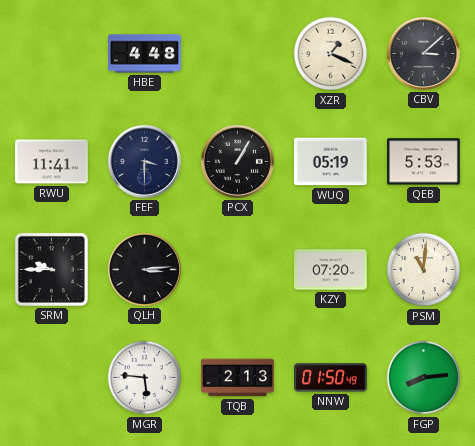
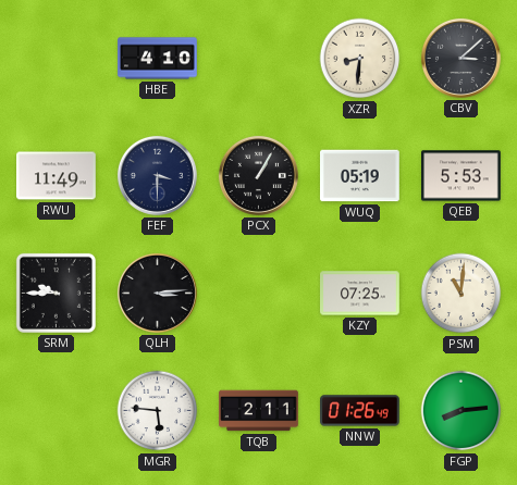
HBE: 4:48 -> 4:10 (158, 59)
XZR: 1:19 -> 8:31 (360, 59)
RWU: 11:41 -> 11:49 (57, 176)
KZY: 07:20 -> 07:25 (360, 294)
TQB: 2:13 -> 2:11 (259, 411)
NNW: 01:50 -> 01:26 (360, 411)
